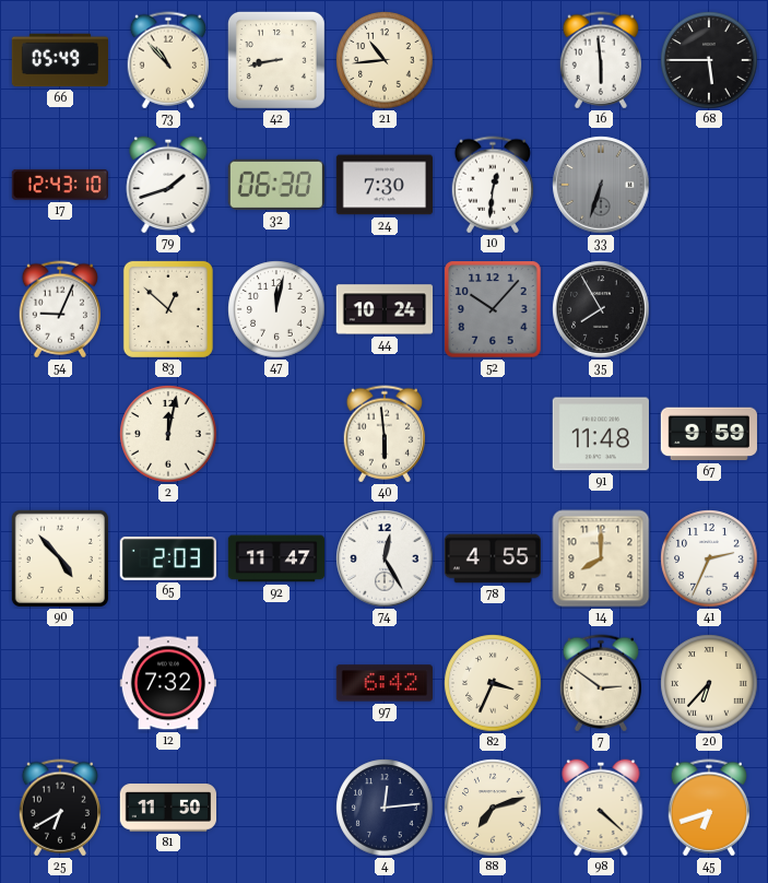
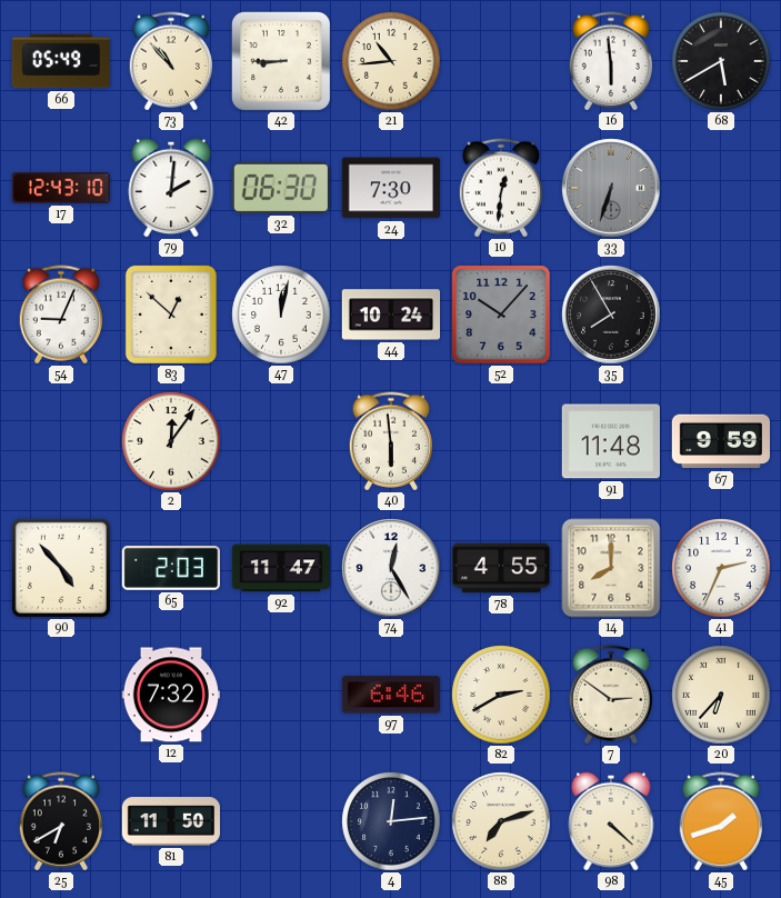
42: 8:43 -> 8:45 (281, 61)
68: 5:45 -> 5:40 (721, 61)
79: 1:42 -> 2:01 (171, 188)
2: 12:02 -> 12:06 (171, 441)
97: 6:42 -> 6:46 (390, 695)
82: 3:34 -> 2:40 (501, 695)
45: 6:42 -> 1:42 (720, 821)
